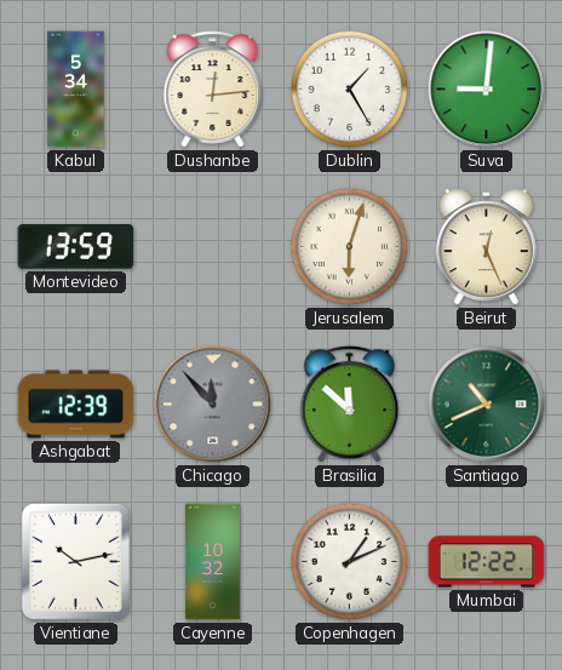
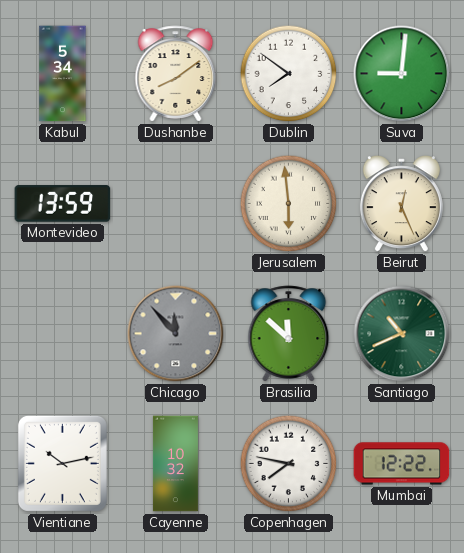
Dushanbe: 12:14 -> 8:09 (176, 74)
Dublin: 1:25 -> 7:51 (289, 74)
Jerusalem: 6:03 -> 5:59 (289, 204)
Ashgabat: 12:39 -> none (76, 405)
Copenhagen: 1:11 -> 7:47 (289, 464)
